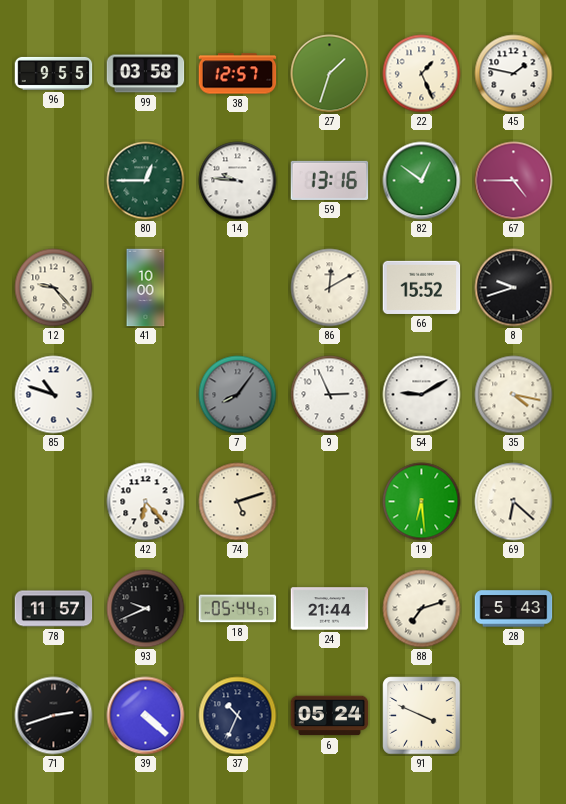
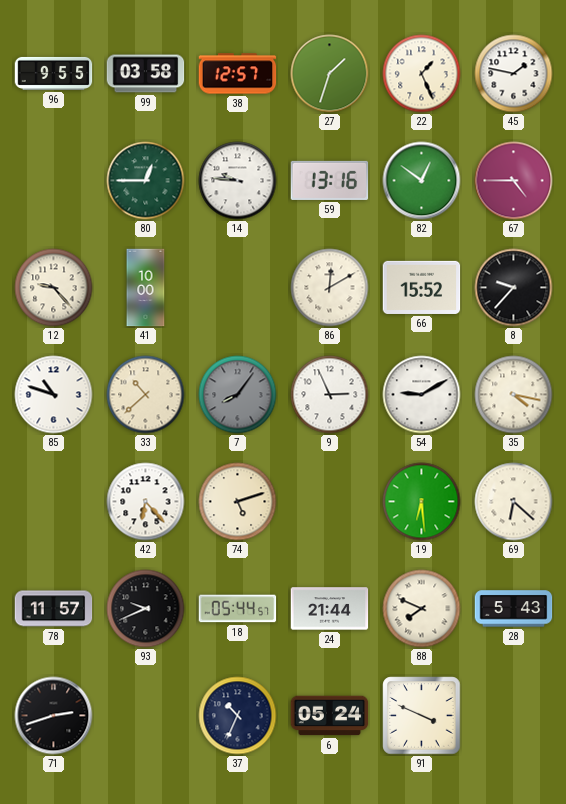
8: 9:42 -> 9:37 (514, 288)
33: none -> 10:38 (146, 395)
88: 7:12 -> 7:49 (422, 609)
39: 4:22 -> none (146, 716)
